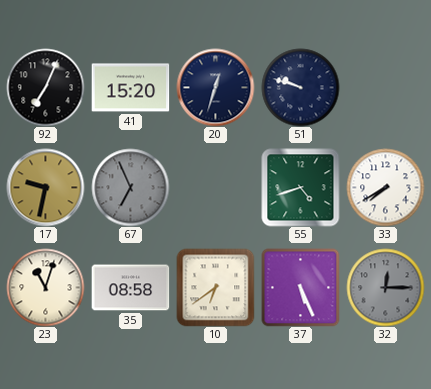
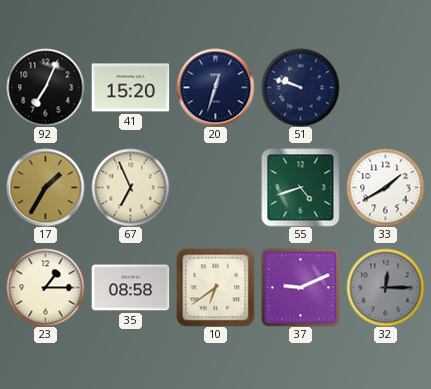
17: 9:32 -> 1:35 (45, 187)
67 dial: grey -> cream (130, 187)
33: 7:40 -> 1:40 (385, 187)
23: 11:03 -> 1:15 (45, 287)
37: 5:26 -> 9:11 (300, 287)
